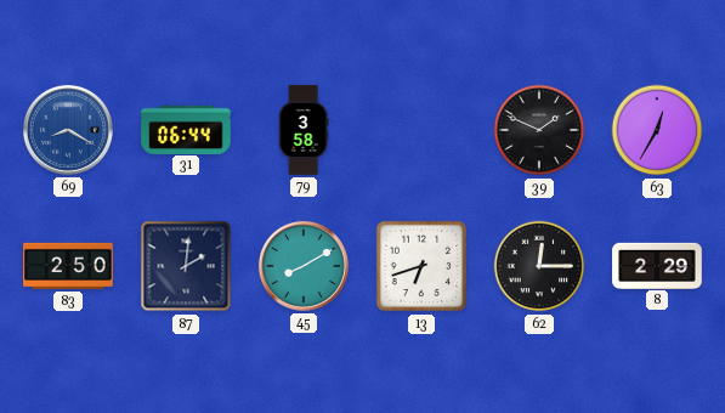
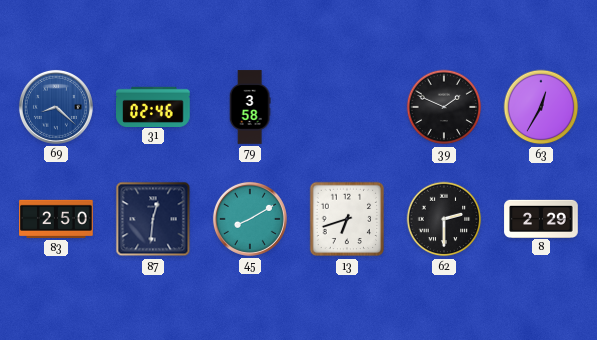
69: 8:20 -> 8:22 (56, 107)
31: 06:44 -> 02:46 (153, 106)
87: 2:01 -> 12:31 (153, 219)
62: 12:15 -> 2:30 (444, 219)
